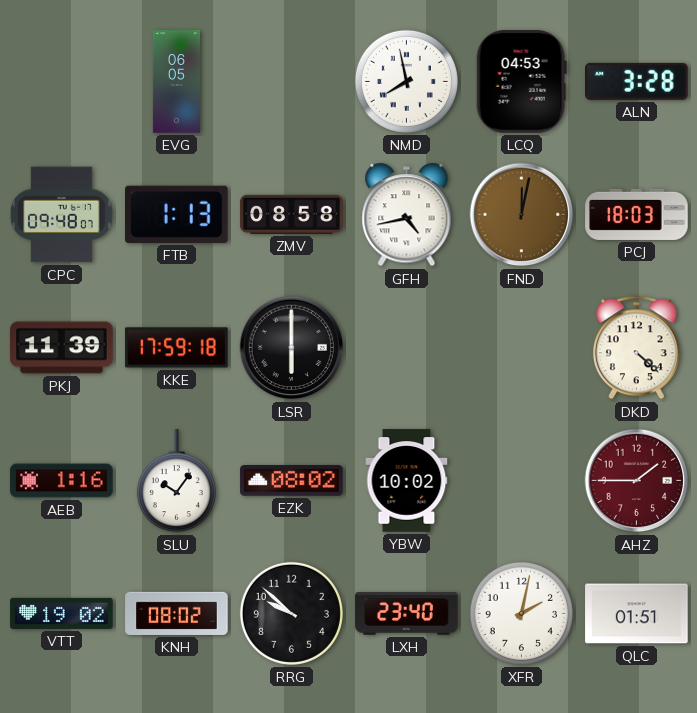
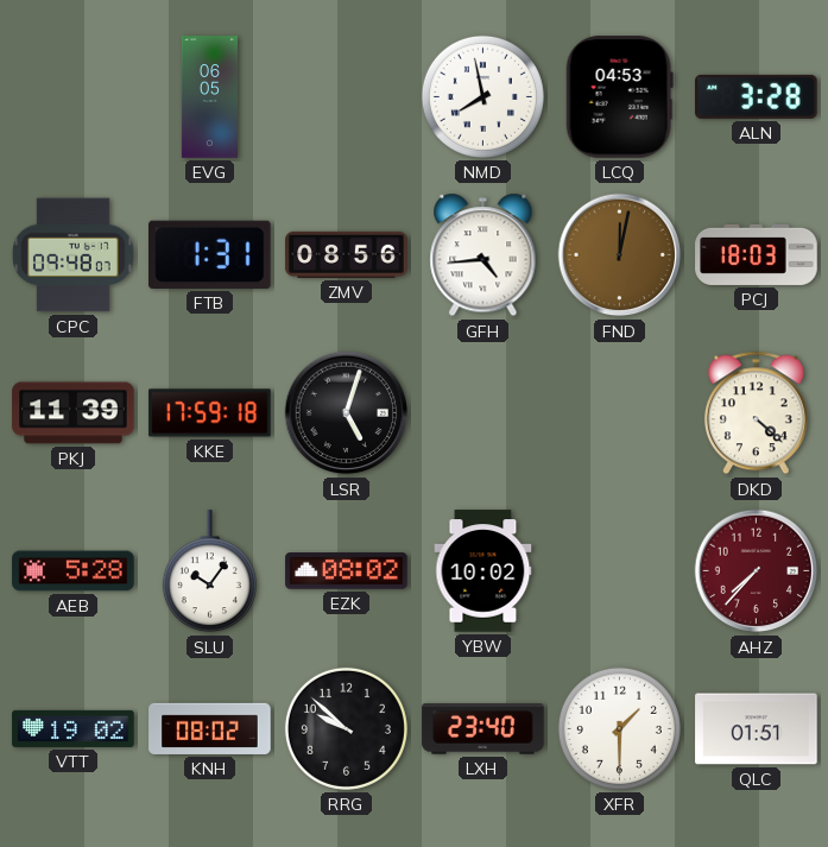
FTB: 1:13 -> 1:31 (210, 254)
ZMV: 08:58 -> 08:56 (347, 254)
GFH: 4:43 -> 4:44 (483, 255)
LSR: 6:00 -> 5:03 (347, 413)
AEB: 1:16 -> 5:28 (74, 571)
AHZ: 1:45 -> 7:37 (757, 571)
XFR: 2:02 -> 1:30 (619, 728)
